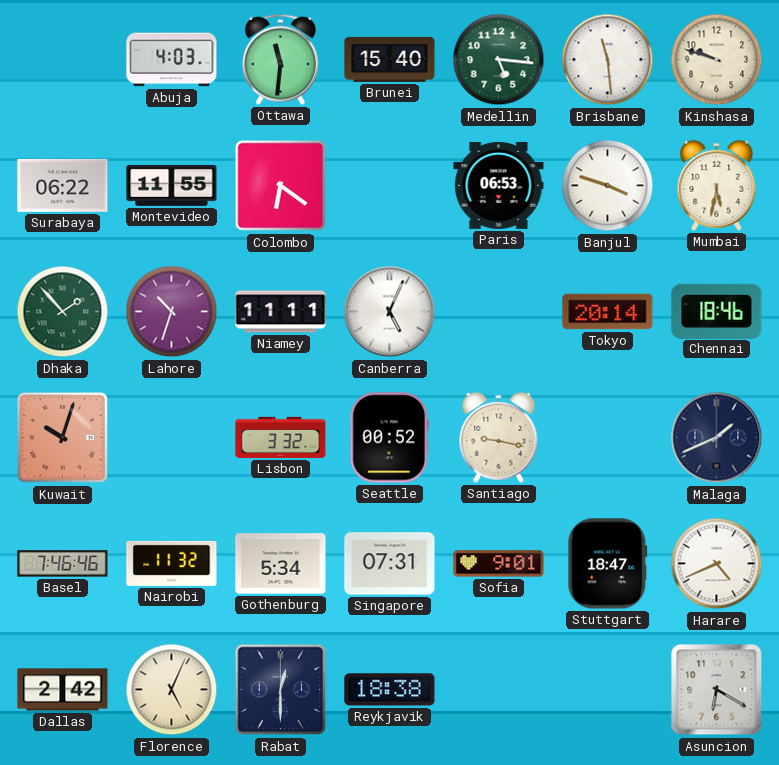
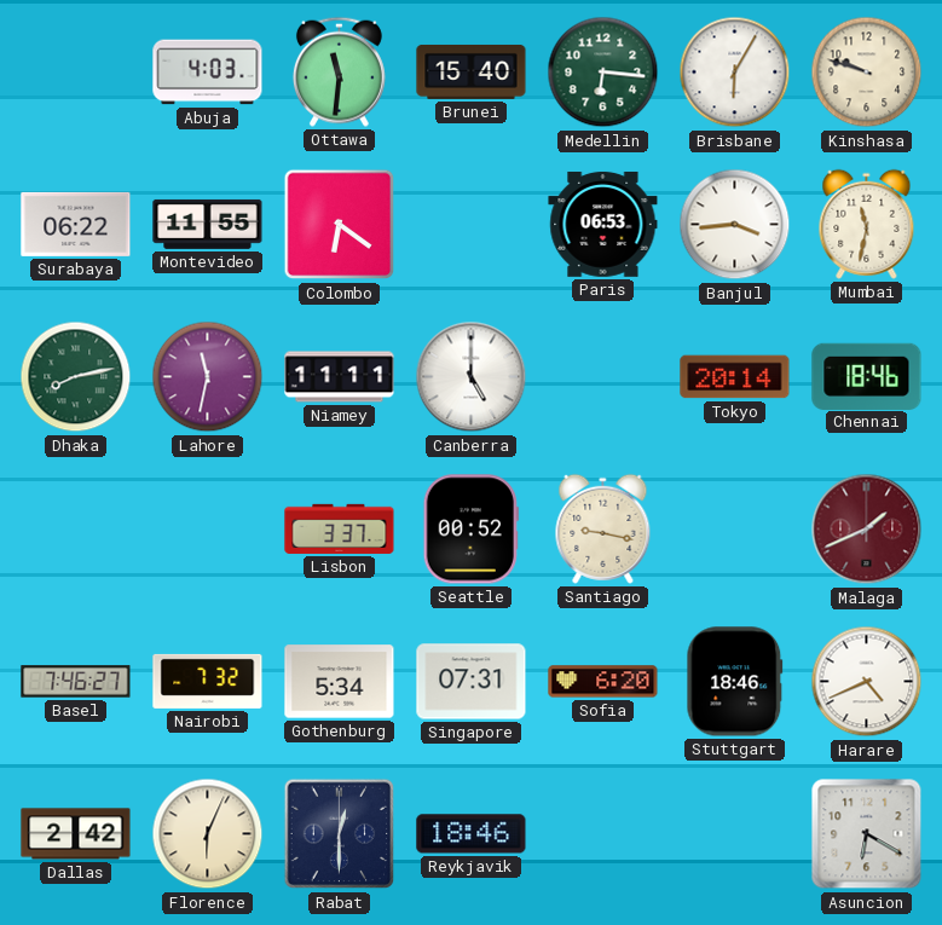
Medellin: 5:16 -> 6:16 (603, 73)
Brisbane: 11:29 -> 6:05 (735, 73)
Banjul: 3:48 -> 3:44 (735, 225)
Mumbai: 5:32 -> 11:32 (867, 224)
Dhaka: 1:53 -> 8:13 (76, 377)
Lahore: 10:33 -> 11:32 (208, 377)
Canberra: 5:04 -> 5:00 (472, 377)
Kuwait: 10:03 -> none (63, 438)
Lisbon: 3:32 -> 3:37 (340, 528)
Malaga dial: navy -> burgundy (867, 530)
Basel: 7:46:46 -> 7:46:27 (76, 682)
Nairobi: 11:32 -> 7:32 (208, 681)
Sofia: 9:01 -> 6:20 (603, 682)
Stuttgart: 18:47 -> 18:46 (735, 682)
Florence: 5:04 -> 6:04 (208, 834)
Reykjavik: 18:38 -> 18:46 (472, 834)
